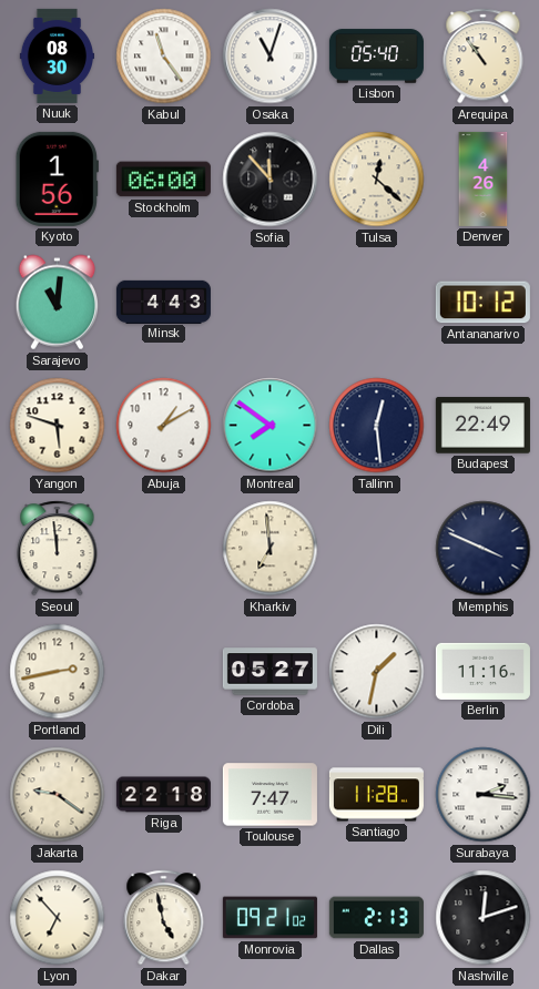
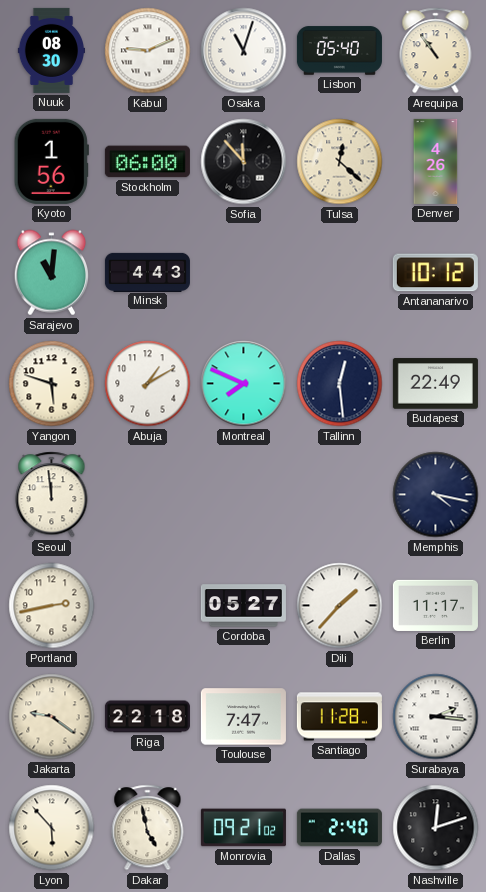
Kabul: 11:24 -> 9:11 (148, 51)
Montreal: 7:51 -> 7:49 (244, 384)
Kharkiv: 6:59 -> none (271, 549)
Memphis: 3:49 -> 4:17 (436, 495)
Dili: 1:32 -> 1:37 (340, 606)
Berlin: 11:16 -> 11:17 (435, 605)
Lyon: 6:53 -> 5:53 (52, 828)
Dallas: 2:13 -> 2:40 (339, 828)
